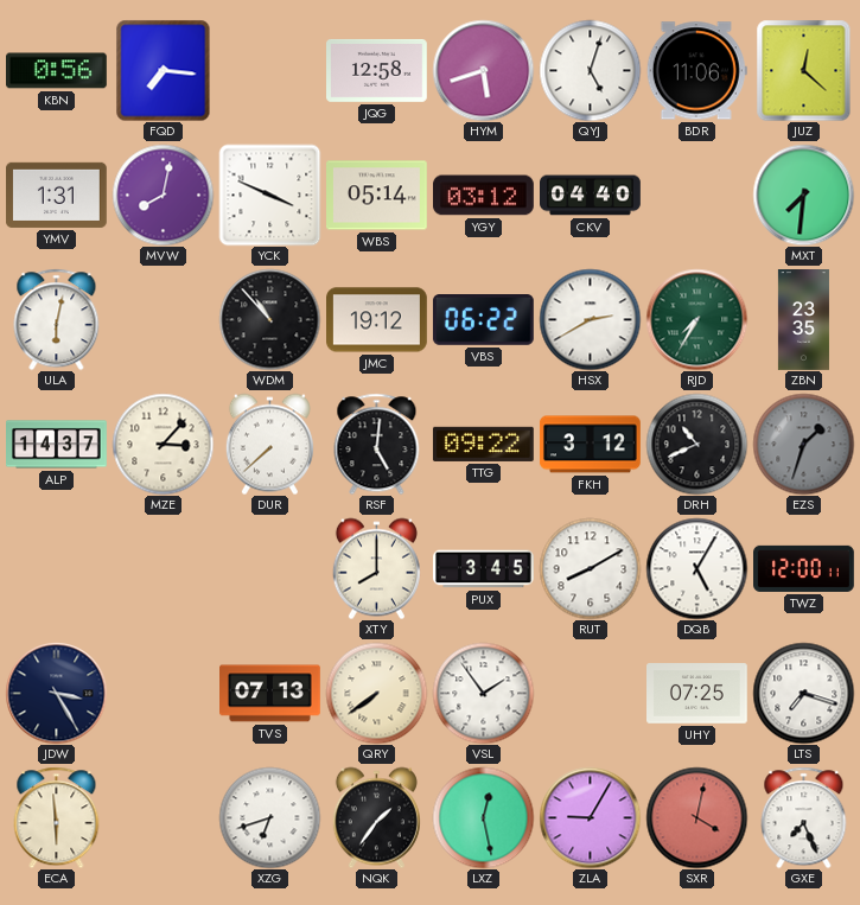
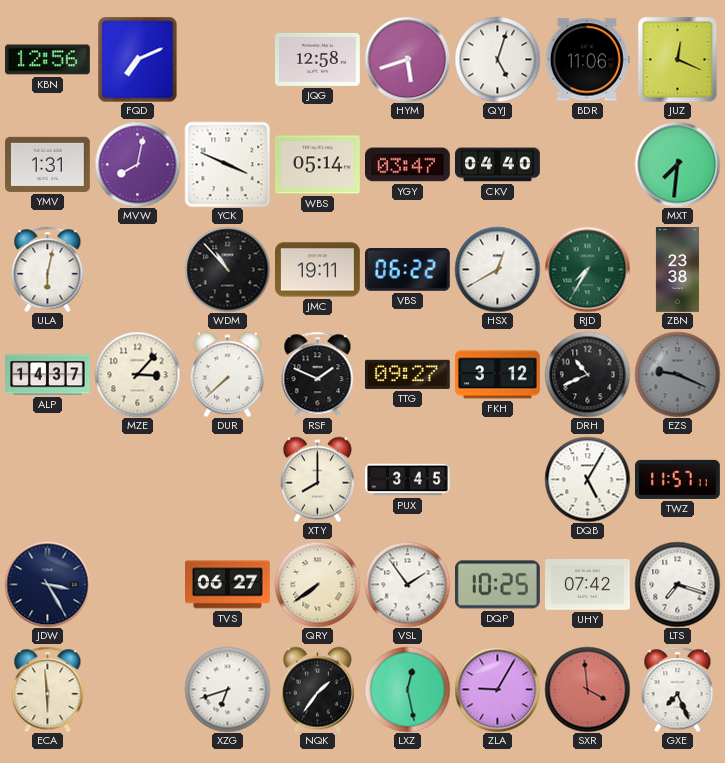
KBN: 0:56 -> 12:56 (48, 60)
FQD: 7:16 -> 7:11 (138, 59)
JUZ: 12:22 -> 12:19 (678, 59)
YGY: 03:12 -> 03:47 (408, 165)
JMC: 19:12 -> 19:11 (318, 270)
HSX: 2:40 -> 12:40 (497, 269)
ZBN: 23:35 -> 23:38 (677, 270)
RSF: 5:01 -> 1:49 (318, 374)
TTG: 09:22 -> 09:27 (407, 374)
EZS: 1:33 -> 9:19 (677, 374)
RUT: 8:10 -> none (590, 568)
TWZ: 12:00 -> 11:57 (678, 479)
TVS: 07:13 -> 06:27 (228, 585)
DQP: none -> 10:25 (497, 585)
UHY: 07:25 -> 07:42 (588, 585)
SXR: 4:02 -> 3:59 (587, 689)
